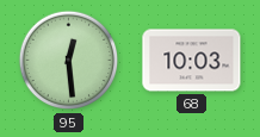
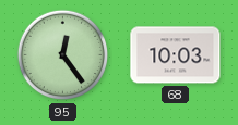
95: 12:29 -> 12:24 (63, 55)
